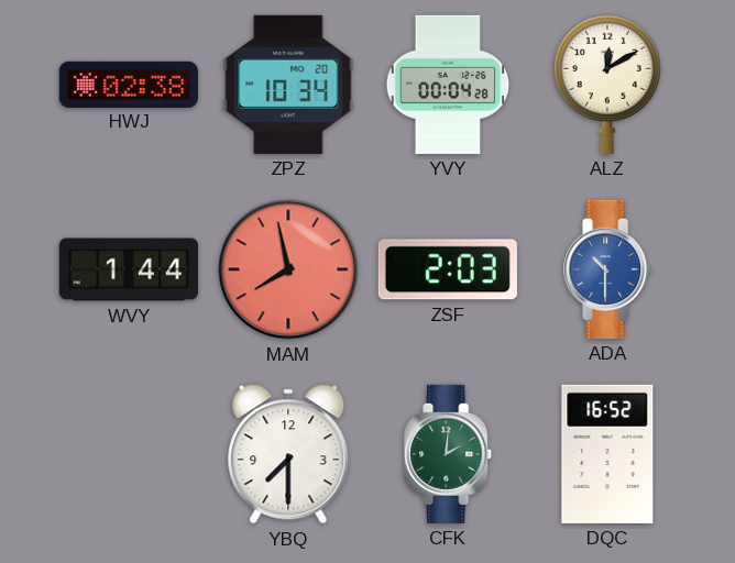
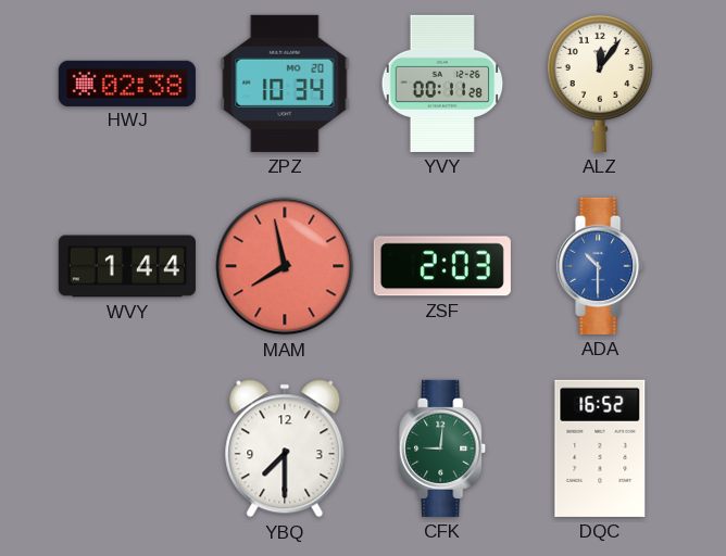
YVY: 00:04 -> 00:11 (442, 84)
ALZ: 12:10 -> 12:06 (600, 83)
CFK: 2:01 -> 9:01 (443, 448)
